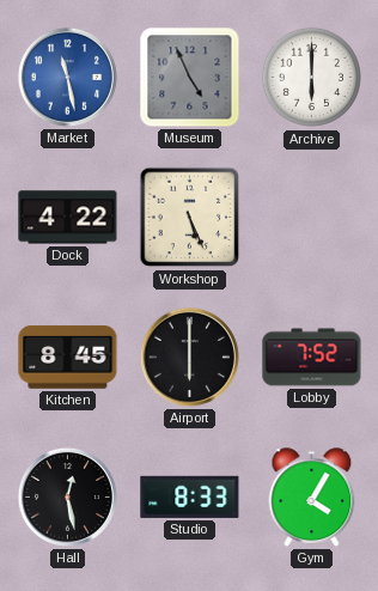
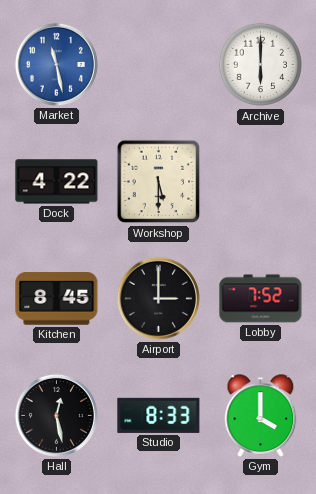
Museum: 4:56 -> none (190, 78)
Workshop: 5:26 -> 5:30 (159, 182)
Airport: 6:00 -> 3:00 (158, 298)
Gym: 4:05 -> 4:00 (261, 416)
